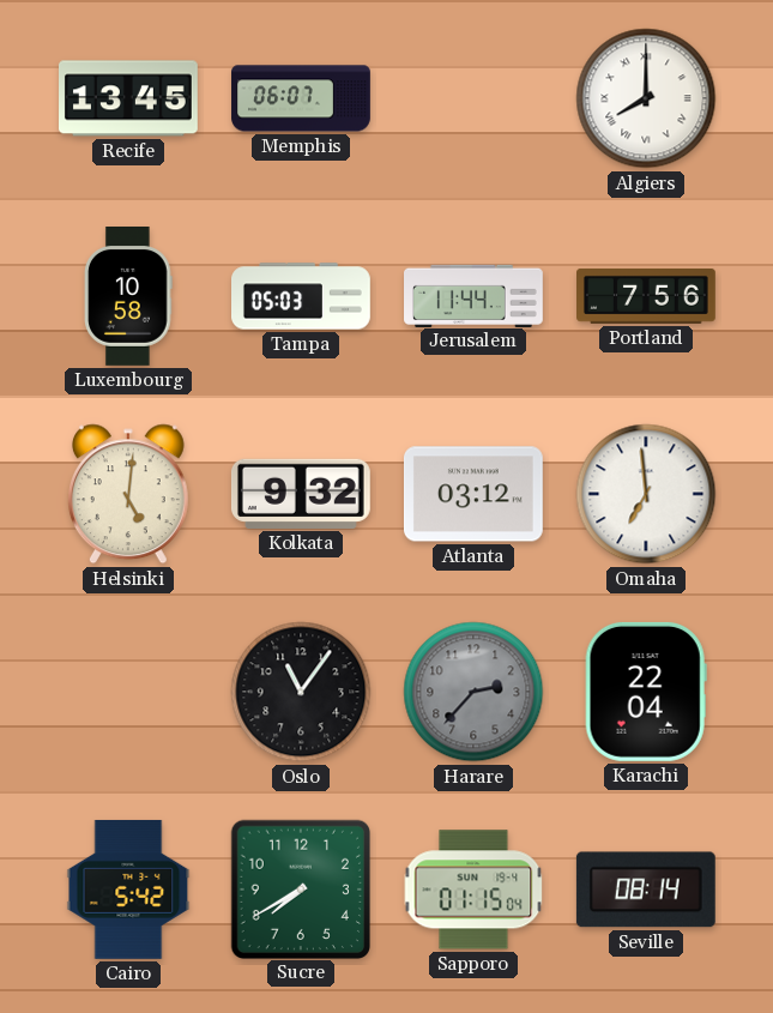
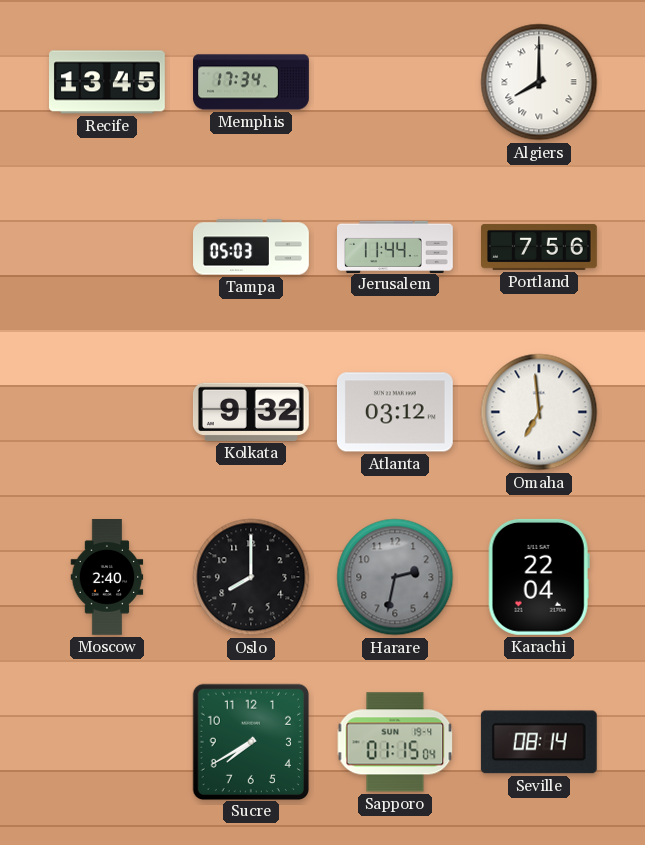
Memphis: 06:07 -> 17:34 (251, 82)
Luxembourg: 10:58 -> none (128, 297)
Helsinki: 5:01 -> none (128, 494)
Moscow: none -> 2:40 (107, 578)
Oslo: 11:06 -> 8:00 (251, 577)
Harare: 2:37 -> 2:32 (395, 577)
Cairo: 5:42 -> none (128, 890)
